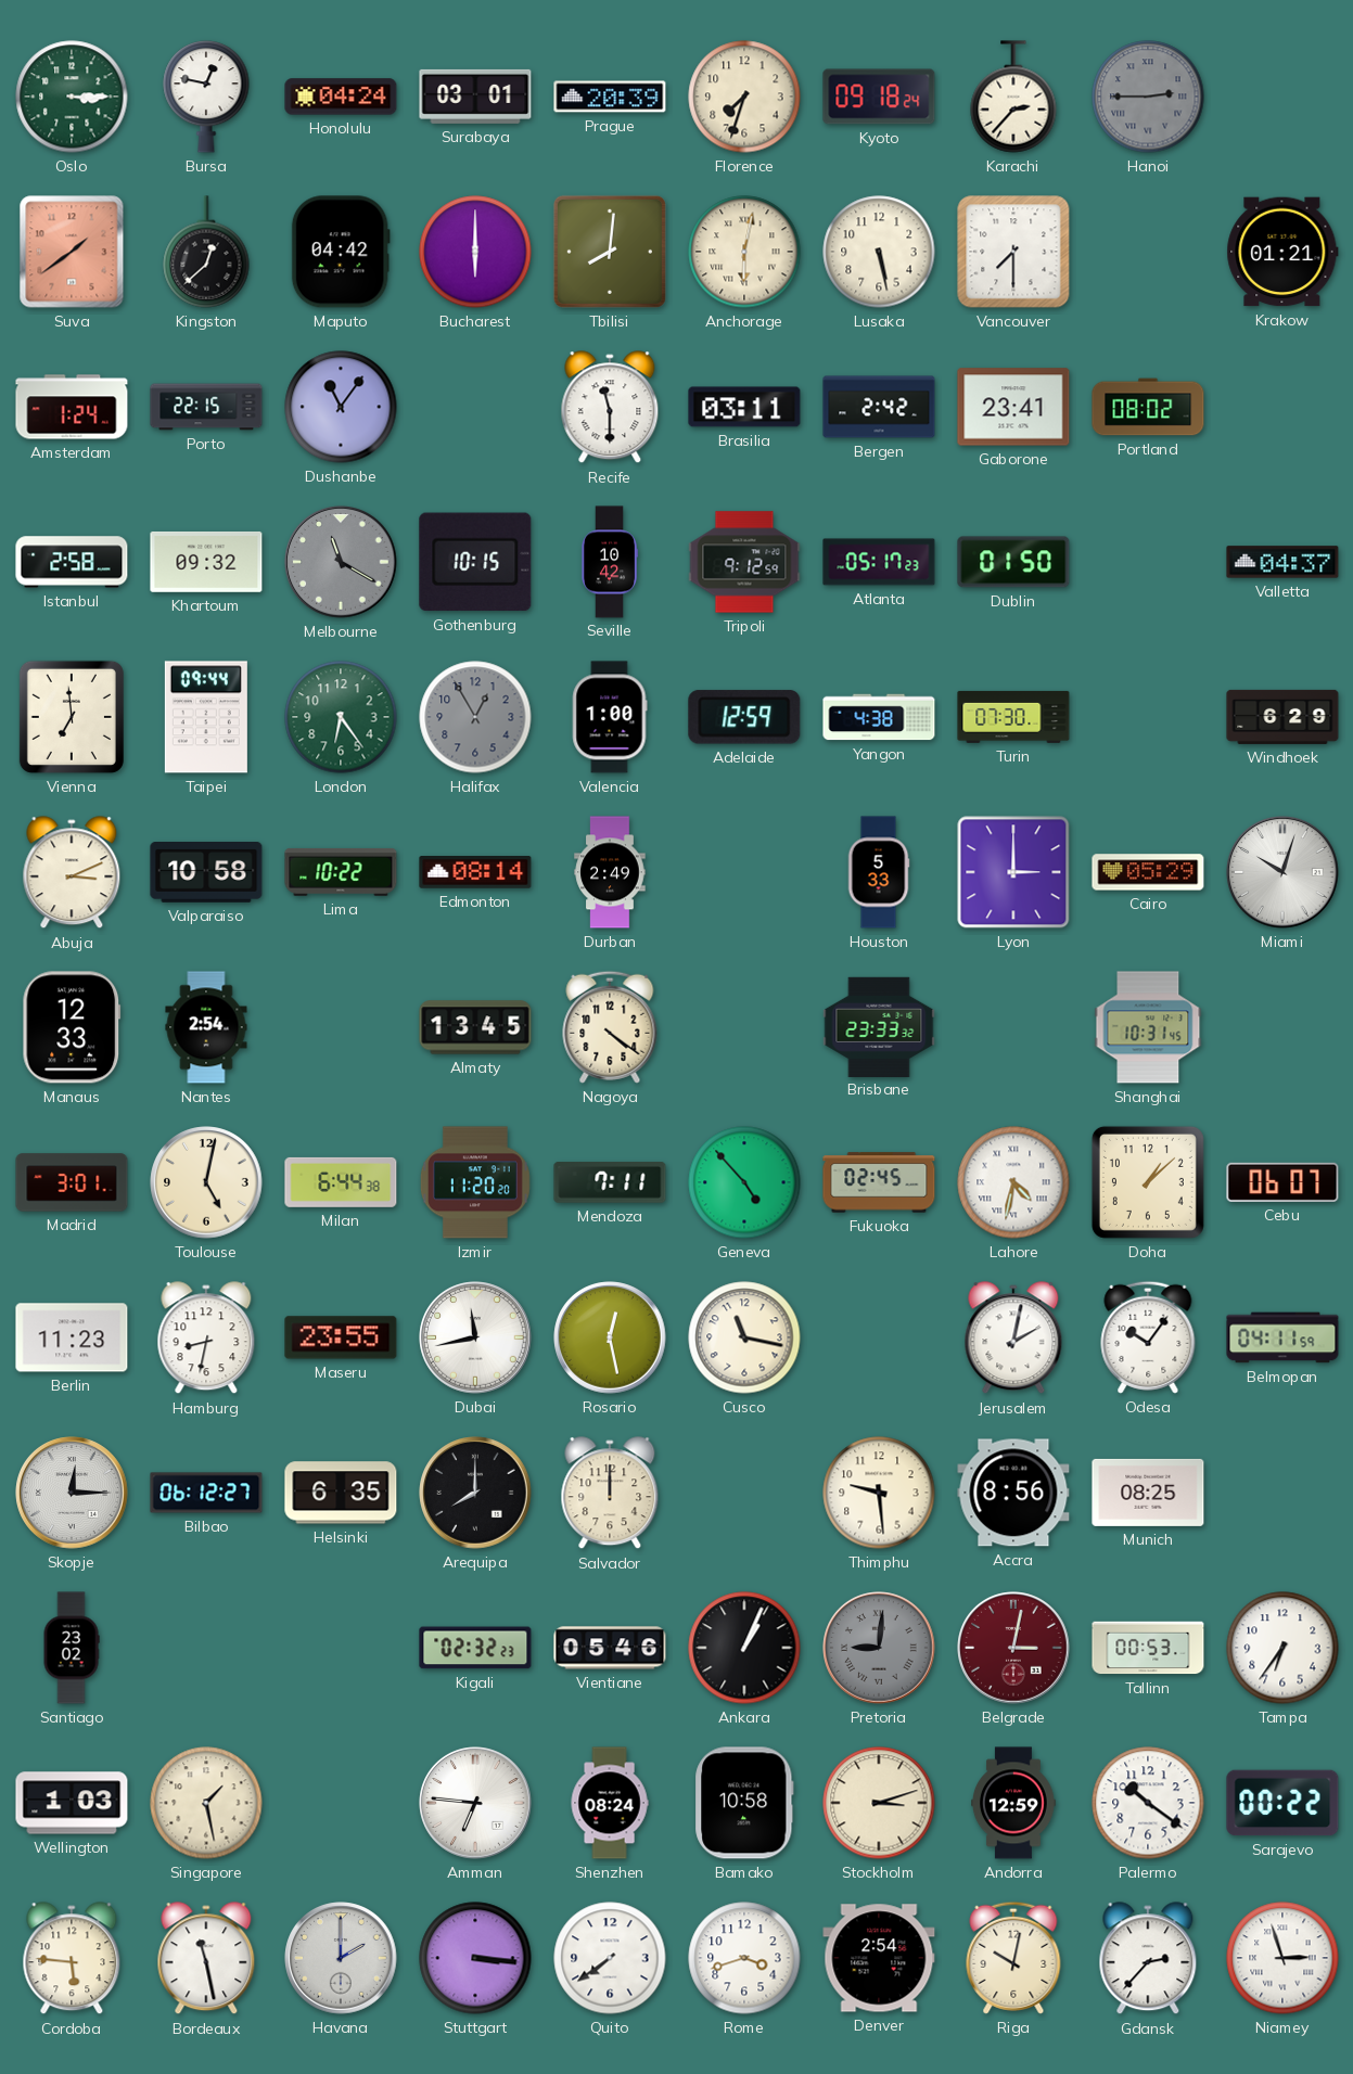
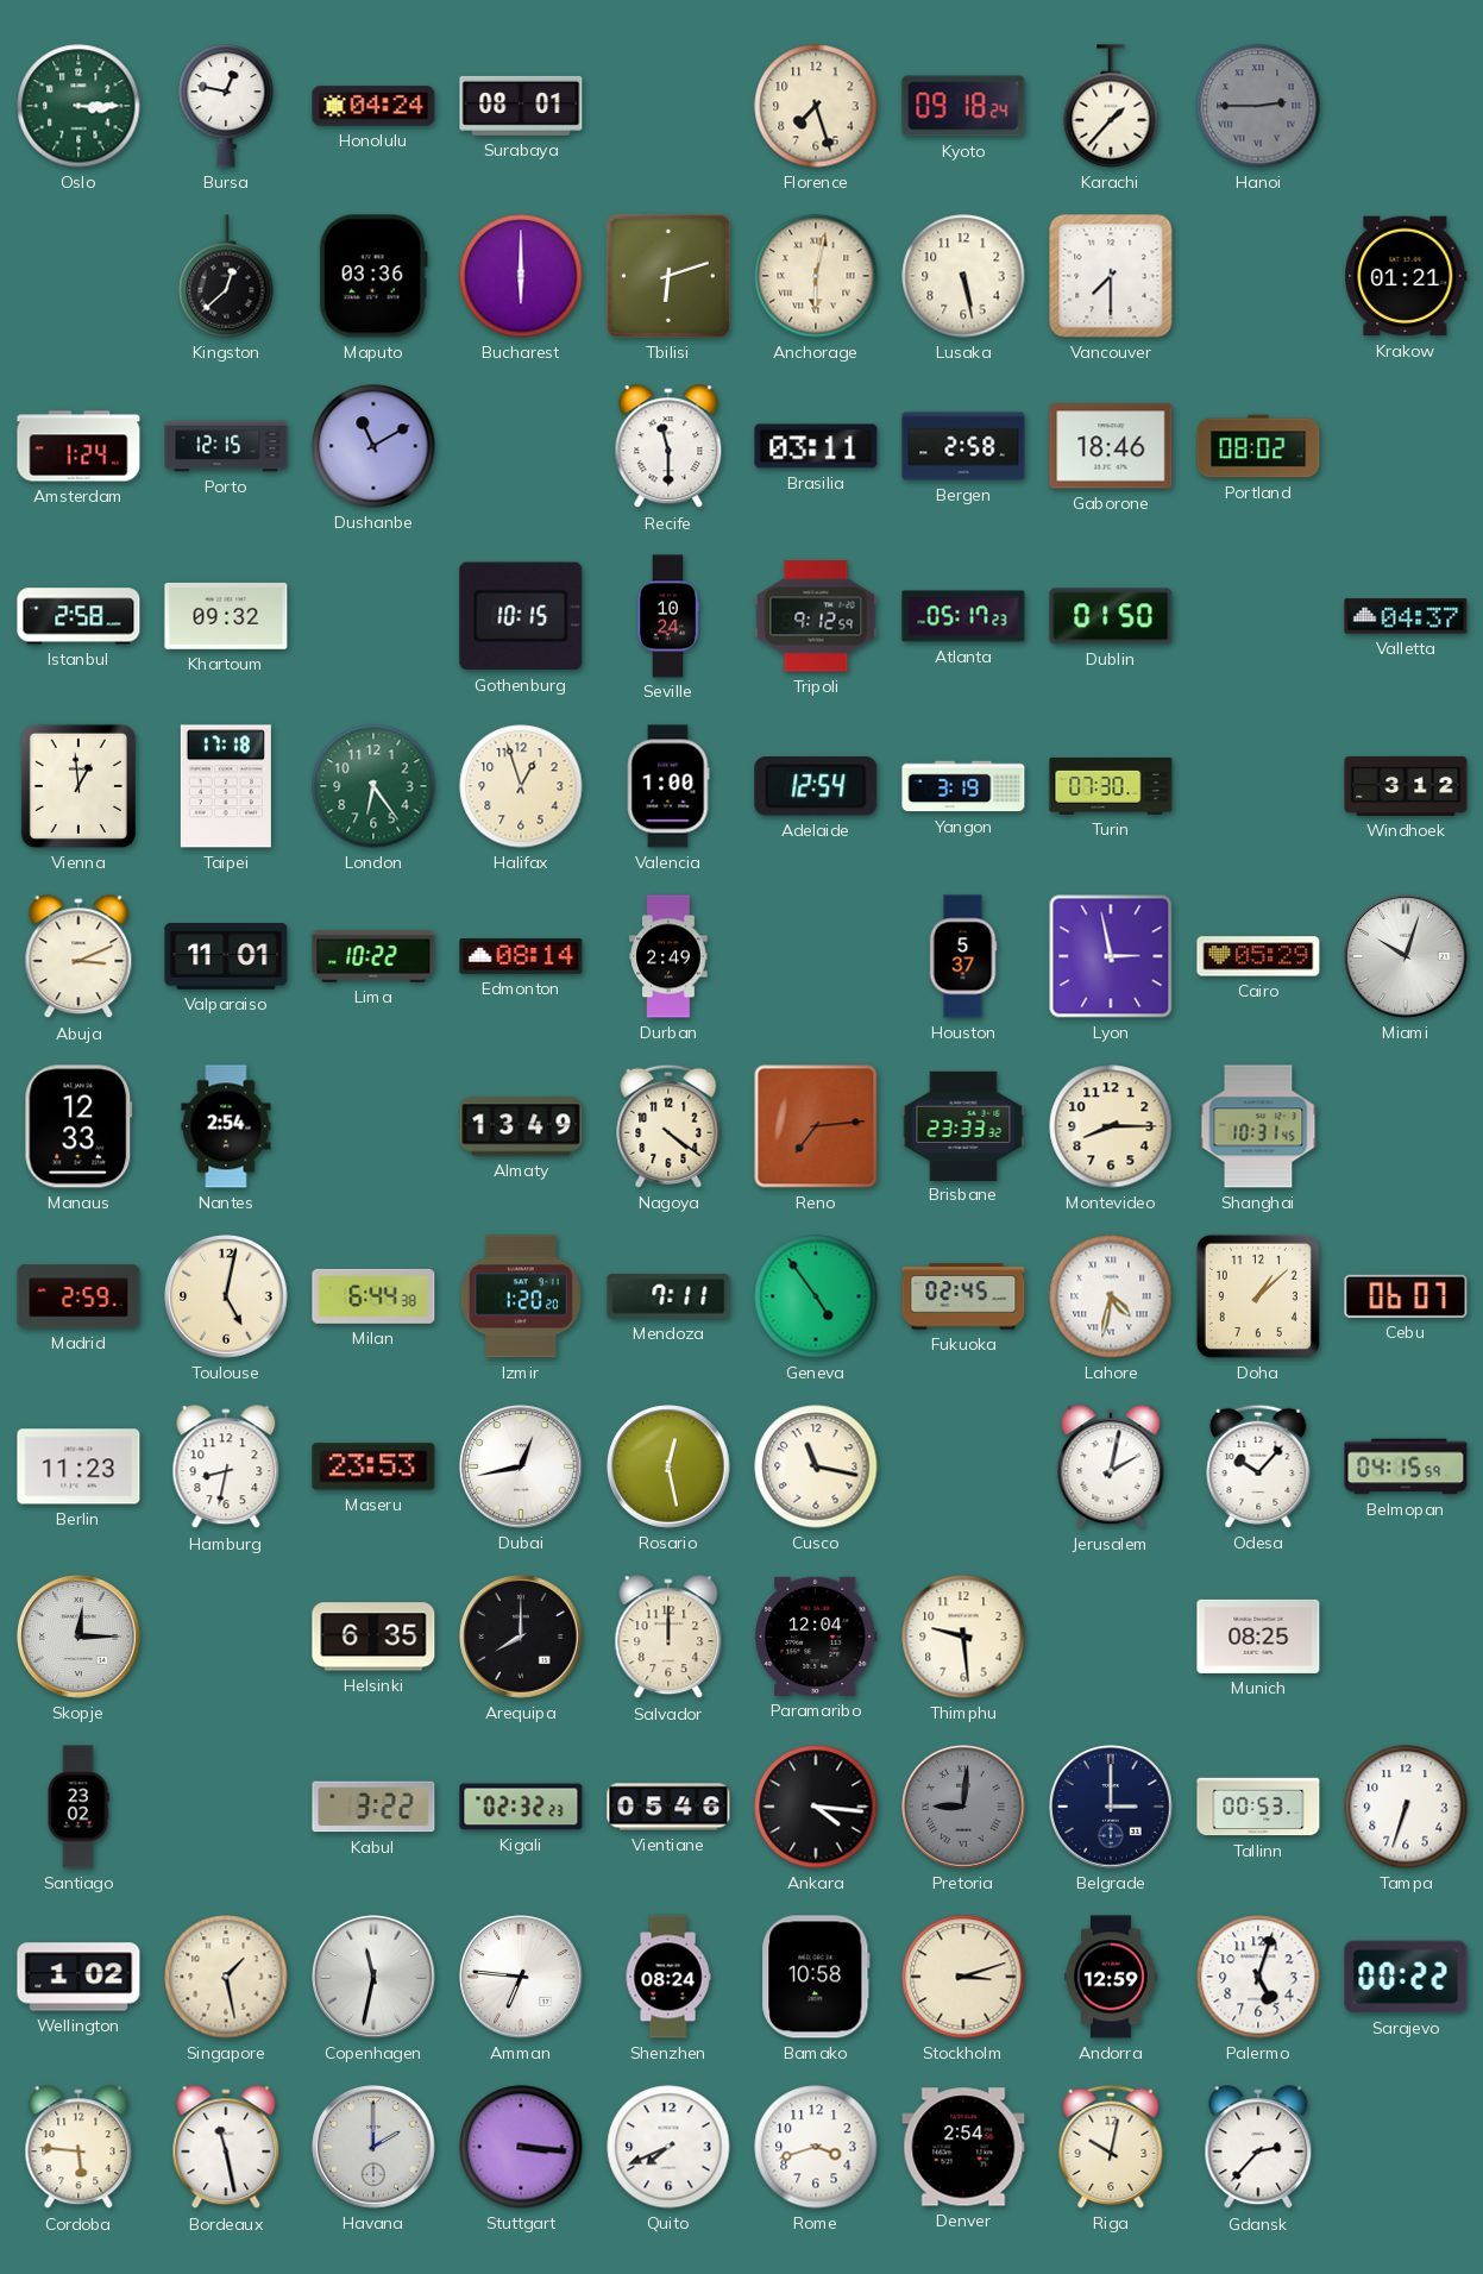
Surabaya: 03:01 -> 08:01 (521, 106)
Prague: 20:39 -> none (610, 97)
Florence: 7:33 -> 7:27 (816, 106)
Karachi: 2:37 -> 1:37 (1111, 106)
Suva: 1:39 -> none (72, 252)
Maputo: 04:42 -> 03:36 (373, 276)
Tbilisi: 8:01 -> 6:12 (668, 276)
Porto: 22:15 -> 12:15 (226, 446)
Dushanbe: 11:06 -> 11:10 (373, 446)
Bergen: 2:42 -> 2:58 (963, 446)
Gaborone: 23:41 -> 18:46 (1111, 446)
Melbourne: 11:20 -> none (341, 562)
Seville: 10:42 -> 10:24 (668, 616)
Vienna: 6:59 -> 12:59 (78, 786)
Taipei: 09:44 -> 17:18 (226, 786)
Halifax: 12:55 -> 12:57 (521, 786)
Halifax dial: grey -> cream (521, 786)
Adelaide: 12:59 -> 12:54 (816, 786)
Yangon: 4:38 -> 3:19 (963, 786)
Windhoek: 6:29 -> 3:12 (1406, 786)
Valparaiso: 10:58 -> 11:01 (226, 957)
Houston: 5:33 -> 5:37 (963, 956)
Lyon: 3:00 -> 2:58 (1111, 956)
Almaty: 13:45 -> 13:49 (521, 1126)
Reno: none -> 7:14 (816, 1126)
Montevideo: none -> 8:15 (1111, 1126)
Madrid: 3:01 -> 2:59 (78, 1296)
Izmir: 11:20 -> 1:20 (521, 1296)
Geneva: 4:53 -> 4:54 (816, 1296)
Maseru: 23:55 -> 23:53 (373, 1466)
Dubai: 11:43 -> 12:43 (521, 1466)
Odesa: 10:06 -> 10:07 (1258, 1466)
Belmopan: 04:11 -> 04:15 (1406, 1466)
Bilbao: 06:12 -> none (206, 1493)
Paramaribo: none -> 12:04 (816, 1637)
Accra: 8:56 -> none (1013, 1493)
Kabul: none -> 3:22 (373, 1807)
Ankara: 1:04 -> 4:16 (816, 1807)
Belgrade: 3:02 -> 3:00 (1111, 1807)
Belgrade dial: burgundy -> navy (1111, 1807)
Tampa: 6:36 -> 6:33 (1406, 1807)
Wellington: 1:03 -> 1:02 (78, 1977)
Copenhagen: none -> 11:32 (373, 1977)
Palermo: 10:21 -> 5:03 (1258, 1977)
Quito: 7:39 -> 7:41 (668, 2147)
Niamey: 2:57 -> none (1282, 1958)
